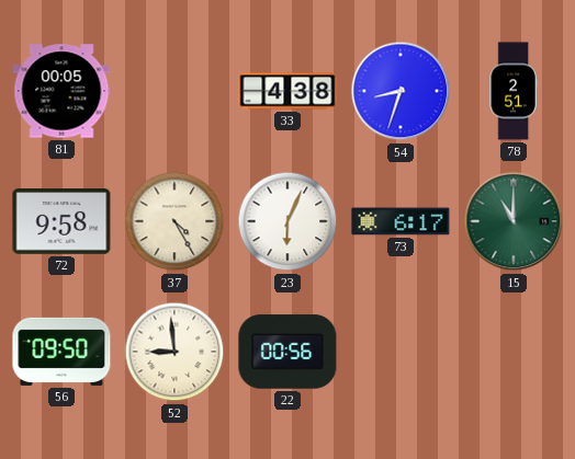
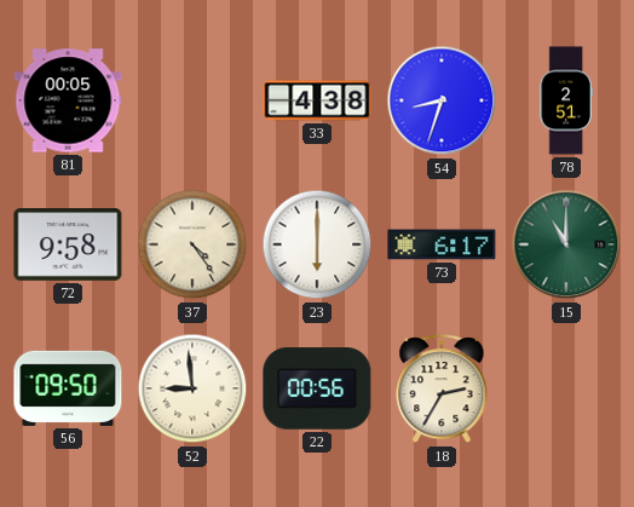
37: 4:25 -> 4:24 (192, 244)
23: 6:04 -> 6:00 (317, 244)
18: none -> 2:35 (442, 390)
